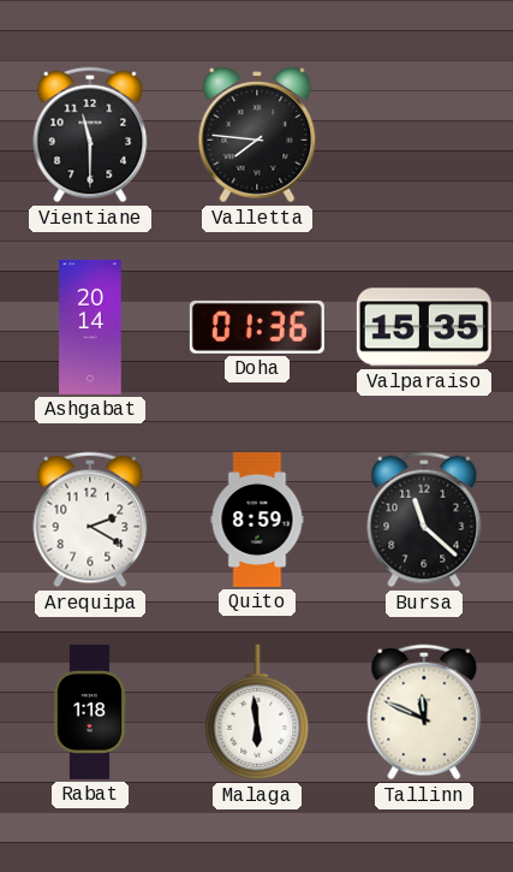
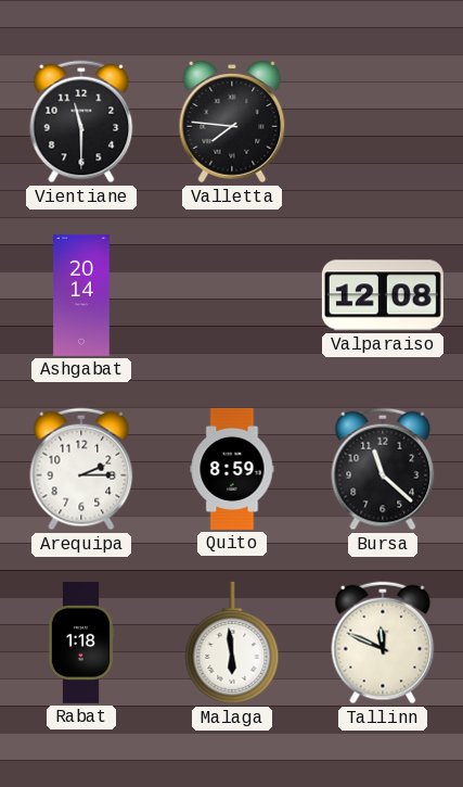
Doha: 01:36 -> none (257, 327)
Valparaiso: 15:35 -> 12:08 (383, 295)
Arequipa: 2:20 -> 2:15 (81, 469)
